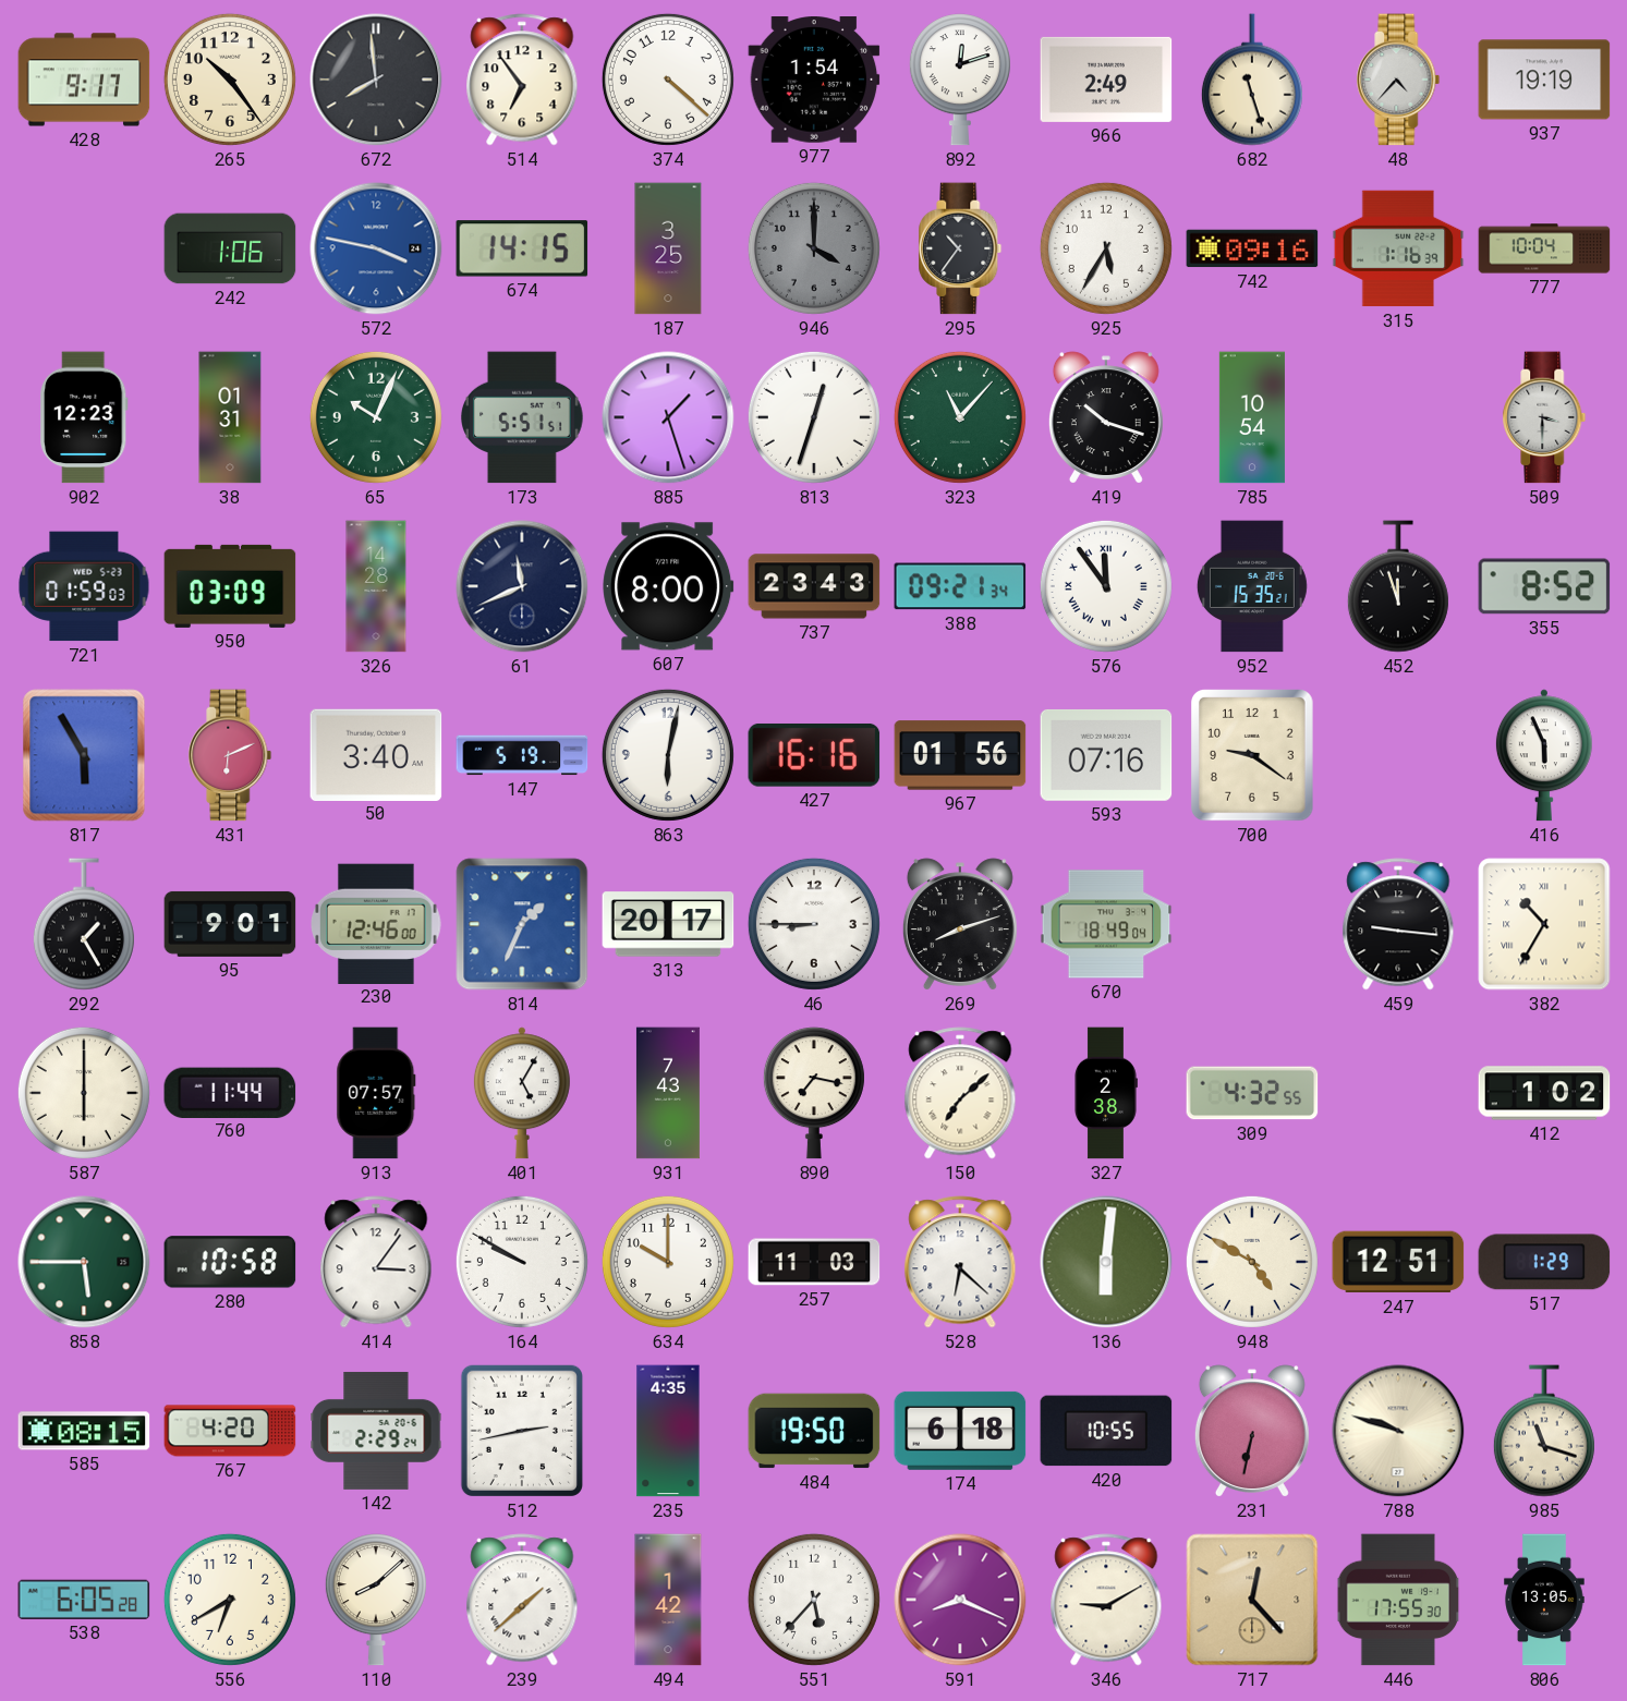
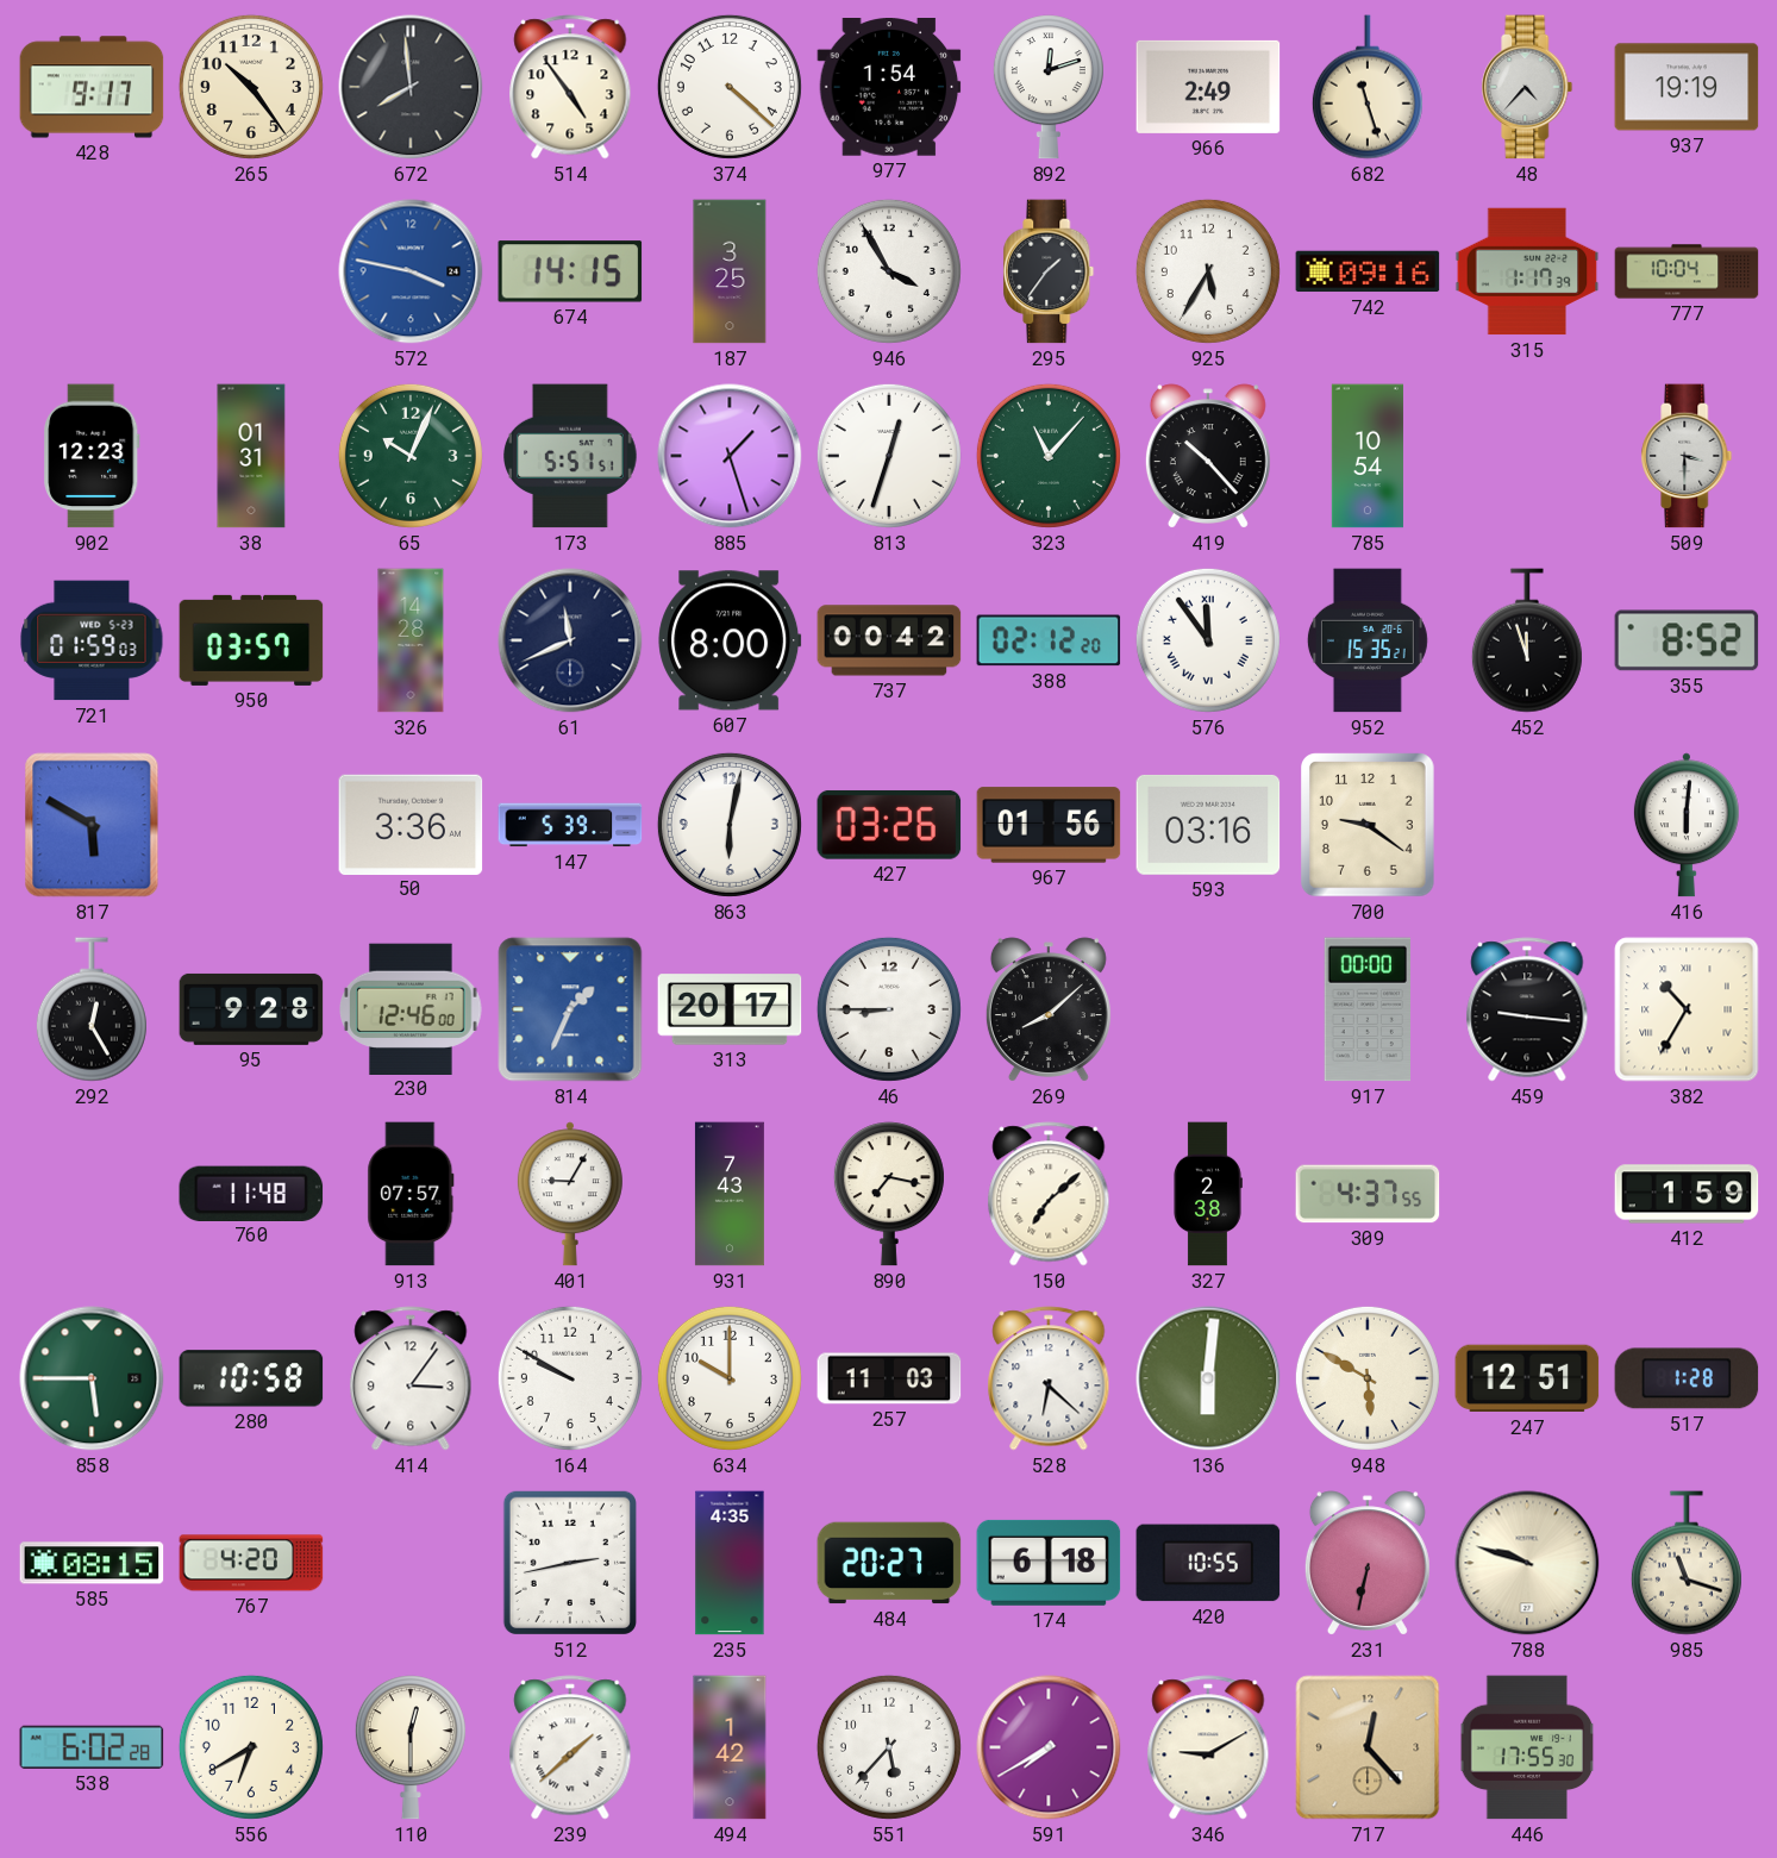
514: 6:54 -> 4:54 (570, 87)
242: 1:06 -> none (230, 248)
946: 4:00 -> 3:55 (889, 271)
946 dial: grey -> white (889, 271)
295: 10:36 -> 1:36 (1049, 271)
315: 1:16 -> 1:17 (1527, 271)
419: 10:18 -> 10:23 (1208, 456)
950: 03:09 -> 03:57 (251, 640)
737: 23:43 -> 00:42 (889, 640)
388: 09:21 -> 02:12 (1049, 640)
817: 5:55 -> 5:50 (92, 825)
431: 6:11 -> none (230, 755)
50: 3:40 -> 3:36 (411, 824)
147: 5:19 -> 5:39 (570, 825)
427: 16:16 -> 03:26 (889, 825)
593: 07:16 -> 03:16 (1208, 825)
416: 5:56 -> 6:01 (1687, 825)
292: 1:25 -> 12:25 (92, 1009)
95: 9:01 -> 9:28 (251, 1009)
269: 8:12 -> 8:08 (1049, 1009)
670: 18:49 -> none (1106, 924)
917: none -> 00:00 (1366, 1009)
587: 6:00 -> none (84, 1093)
760: 11:44 -> 11:48 (251, 1193)
401: 5:05 -> 9:05 (570, 1194)
309: 4:32 -> 4:37 (1368, 1194)
412: 1:02 -> 1:59 (1687, 1194)
948: 4:50 -> 5:50 (1368, 1378)
517: 1:29 -> 1:28 (1687, 1378)
142: 2:29 -> none (376, 1431)
484: 19:50 -> 20:27 (889, 1563)
538: 6:05 -> 6:02 (92, 1747)
110: 8:08 -> 12:30 (411, 1747)
591: 8:19 -> 7:40 (1049, 1747)
806: 13:05 -> none (1544, 1600)
